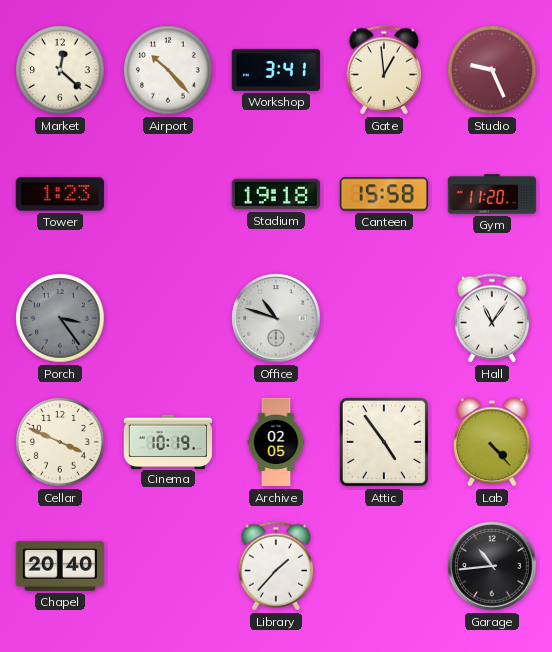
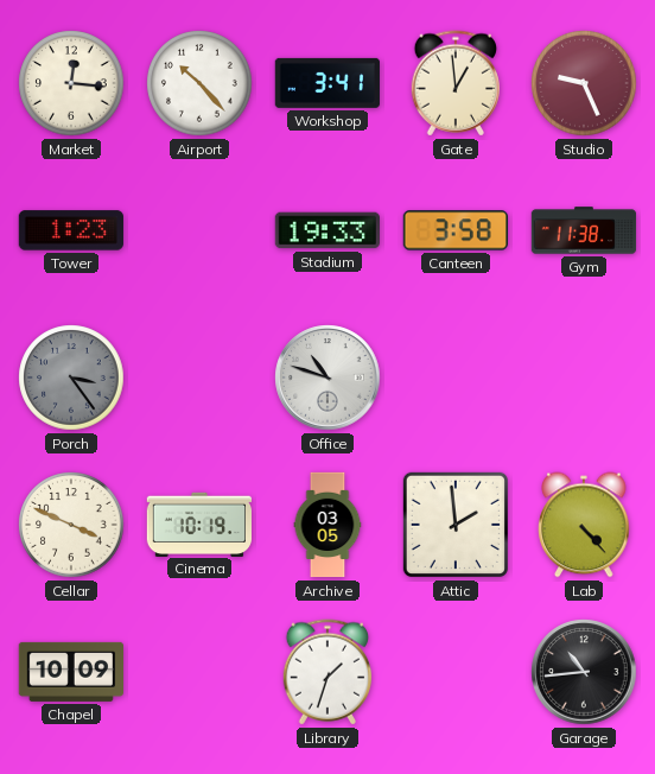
Market: 12:22 -> 12:16 (71, 83)
Stadium: 19:18 -> 19:33 (326, 230)
Canteen: 15:58 -> 3:58 (454, 230)
Gym: 11:20 -> 11:38 (584, 230)
Hall: 11:06 -> none (491, 318)
Archive: 02:05 -> 03:05 (327, 525)
Attic: 4:54 -> 1:59 (456, 525)
Chapel: 20:40 -> 10:09 (70, 672)
Library: 1:37 -> 1:33 (326, 672)
